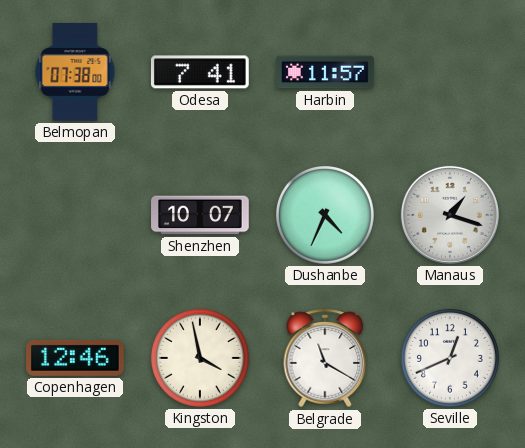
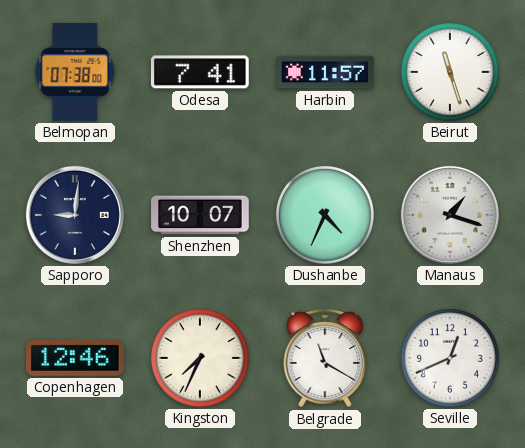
Beirut: none -> 11:27 (450, 72)
Sapporo: none -> 9:01 (75, 215)
Kingston: 3:58 -> 7:34 (200, 358)
